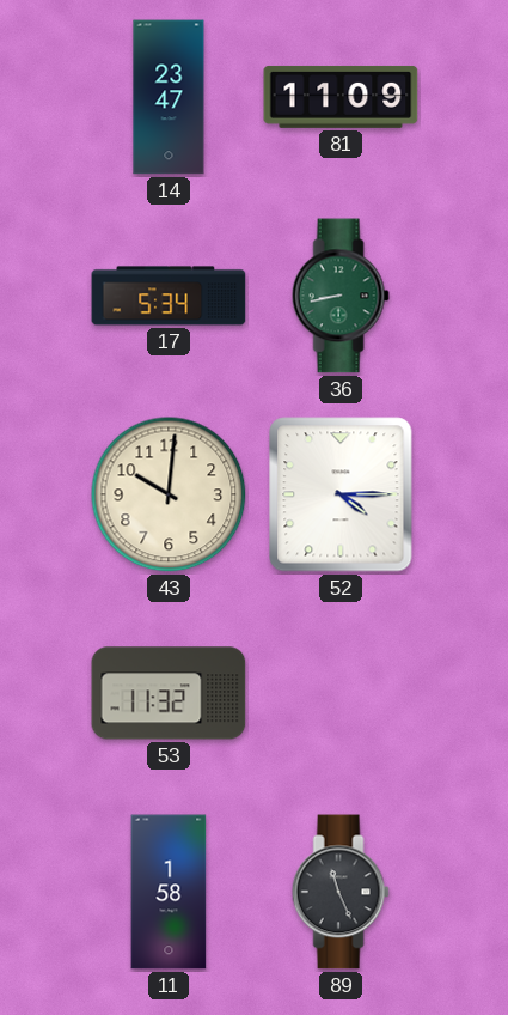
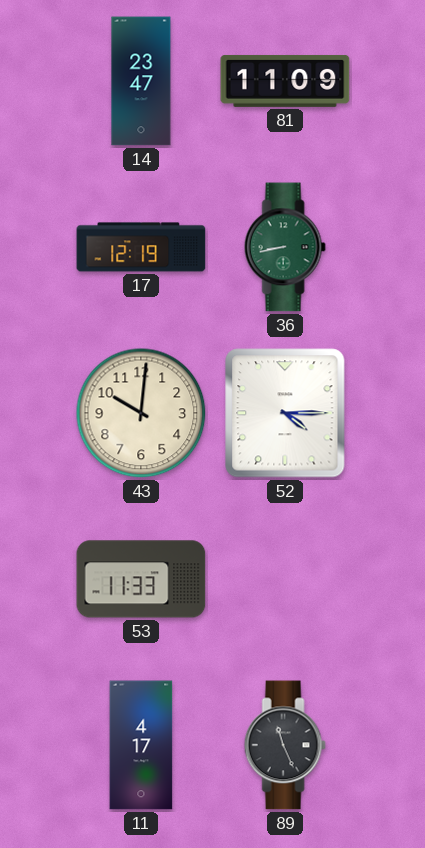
17: 5:34 -> 12:19 (141, 247)
53: 11:32 -> 11:33 (141, 579)
11: 1:58 -> 4:17 (141, 745)
